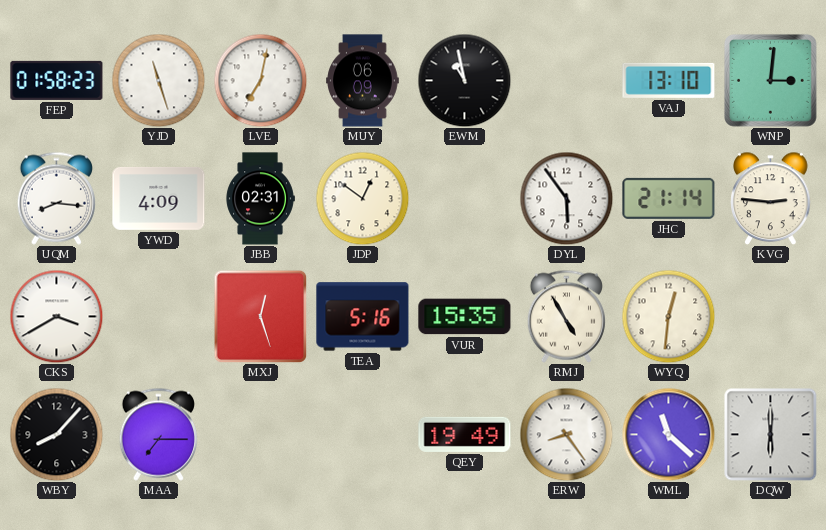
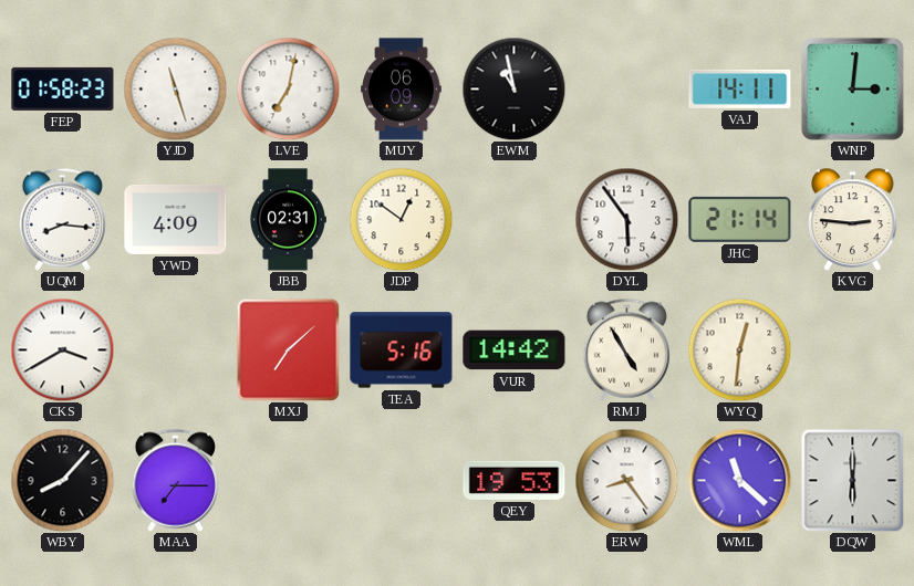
VAJ: 13:10 -> 14:11 (740, 88)
MXJ: 12:27 -> 7:08 (288, 349)
VUR: 15:35 -> 14:42 (515, 350)
QEY: 19:49 -> 19:53 (515, 480)
